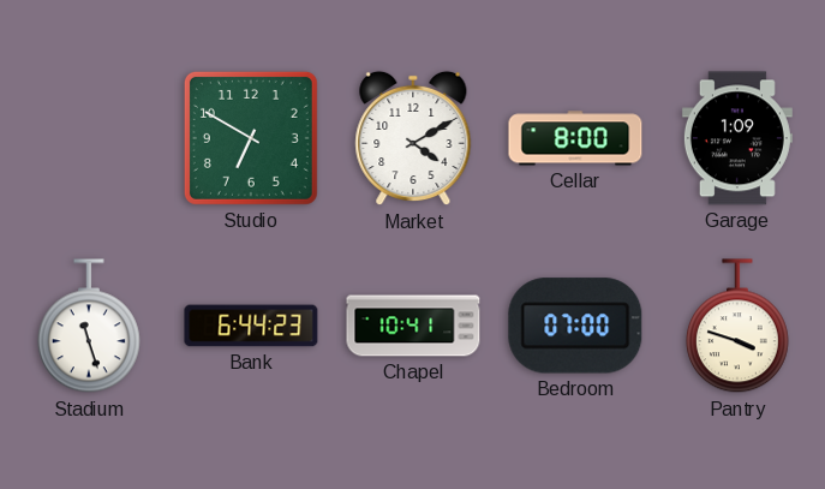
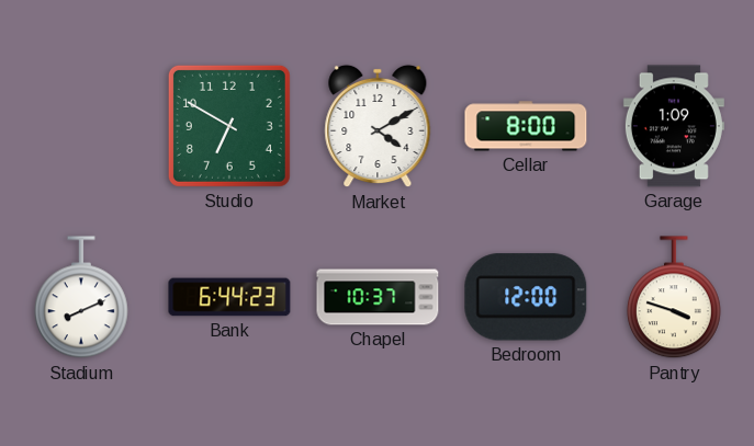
Stadium: 11:27 -> 8:11 (81, 298)
Chapel: 10:41 -> 10:37 (378, 297)
Bedroom: 07:00 -> 12:00 (526, 297)
